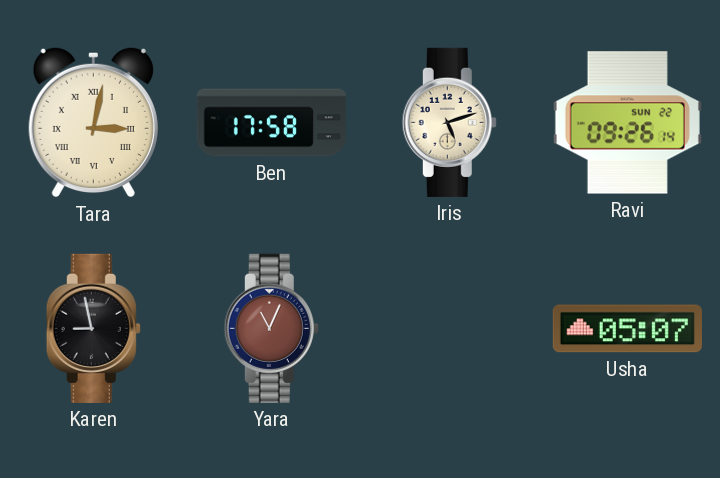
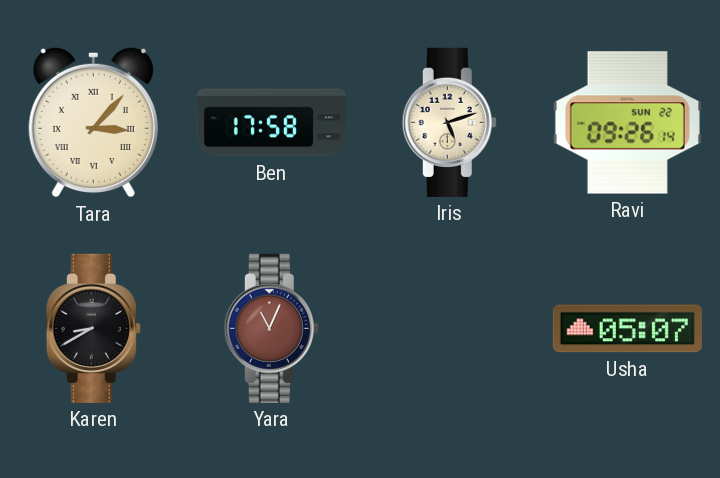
Tara: 3:02 -> 3:07 (93, 122)
Karen: 8:58 -> 8:40 (93, 328)
